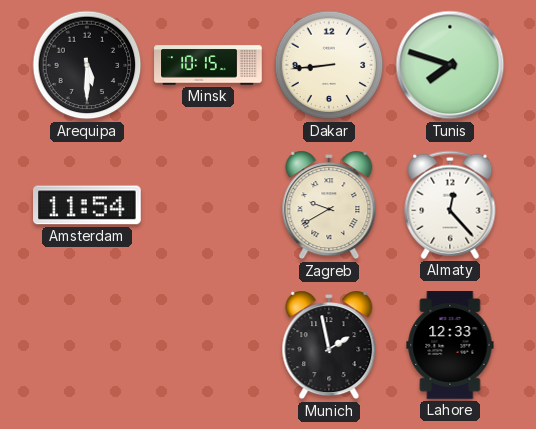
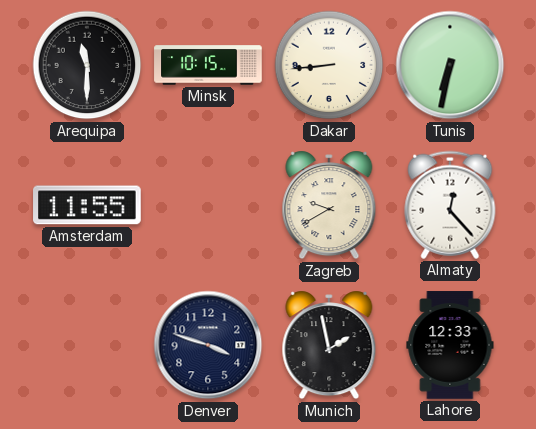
Arequipa: 5:30 -> 11:30 (87, 65)
Tunis: 7:48 -> 6:32 (450, 65)
Amsterdam: 11:54 -> 11:55 (87, 205)
Denver: none -> 3:48 (208, 345)
